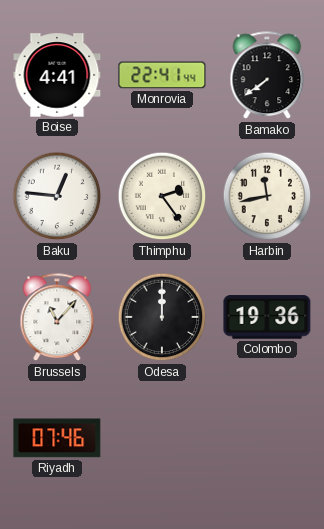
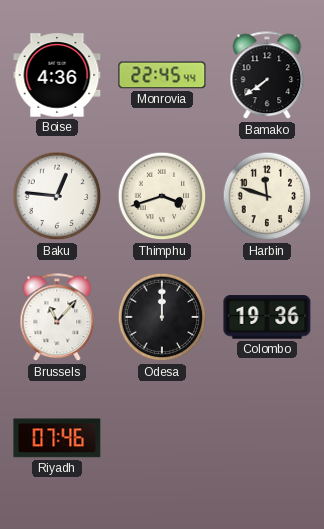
Boise: 4:41 -> 4:36 (57, 75)
Monrovia: 22:41 -> 22:45 (162, 75)
Thimphu: 2:24 -> 3:42 (162, 196)
Harbin: 11:43 -> 11:48 (267, 196)
